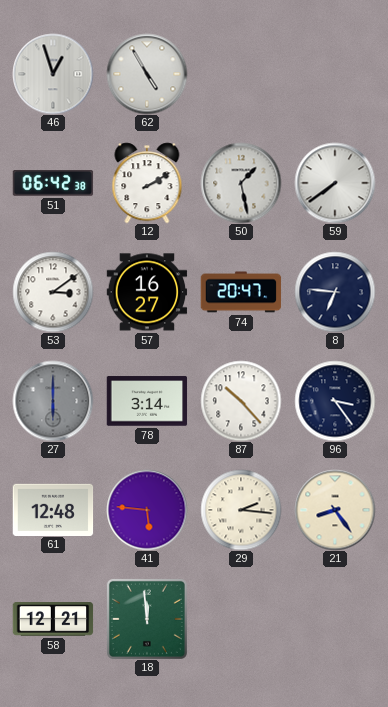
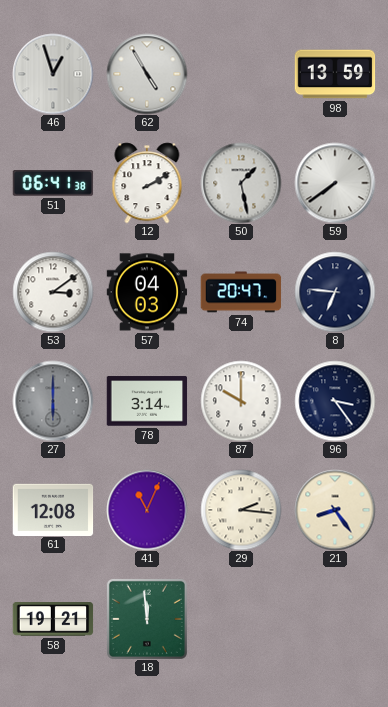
98: none -> 13:59 (335, 74)
51: 06:42 -> 06:41 (53, 183)
57: 16:27 -> 04:03 (147, 292)
87: 10:23 -> 10:00 (241, 401)
61: 12:48 -> 12:08 (53, 509)
41: 5:46 -> 11:04 (147, 510)
58: 12:21 -> 19:21 (53, 620)
